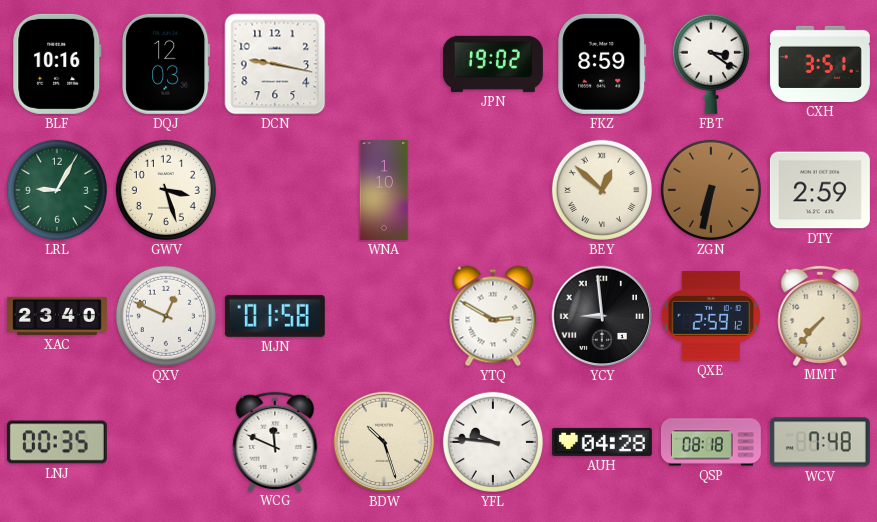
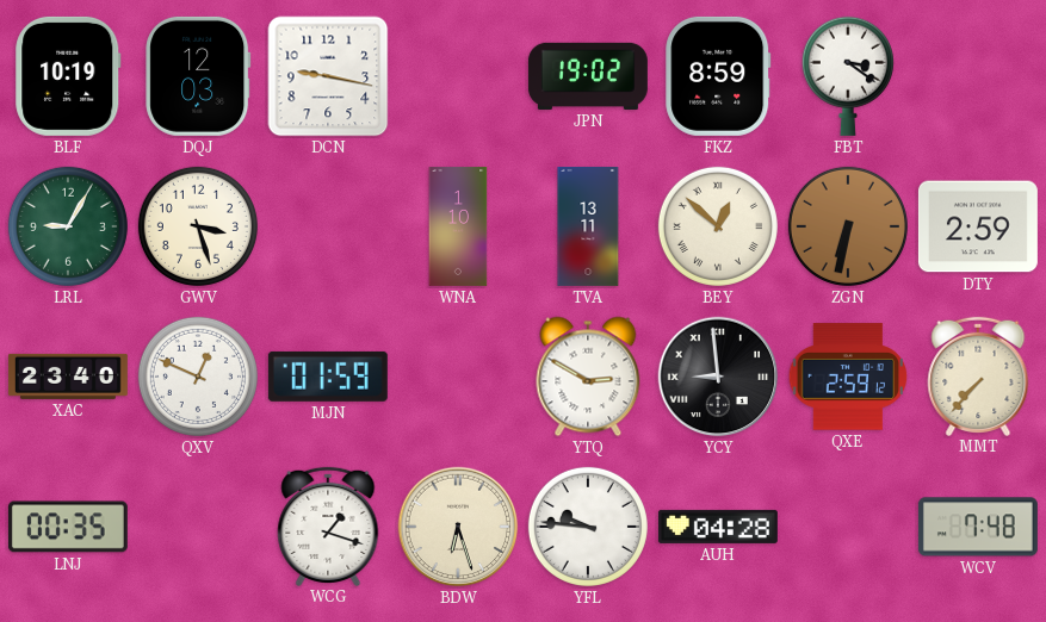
BLF: 10:16 -> 10:19 (68, 76)
CXH: 3:51 -> none (820, 64)
TVA: none -> 13:11 (588, 226)
MJN: 01:58 -> 01:59 (328, 377)
WCG: 11:49 -> 1:18 (328, 525)
BDW: 10:27 -> 6:27 (458, 527)
QSP: 08:18 -> none (711, 442)
